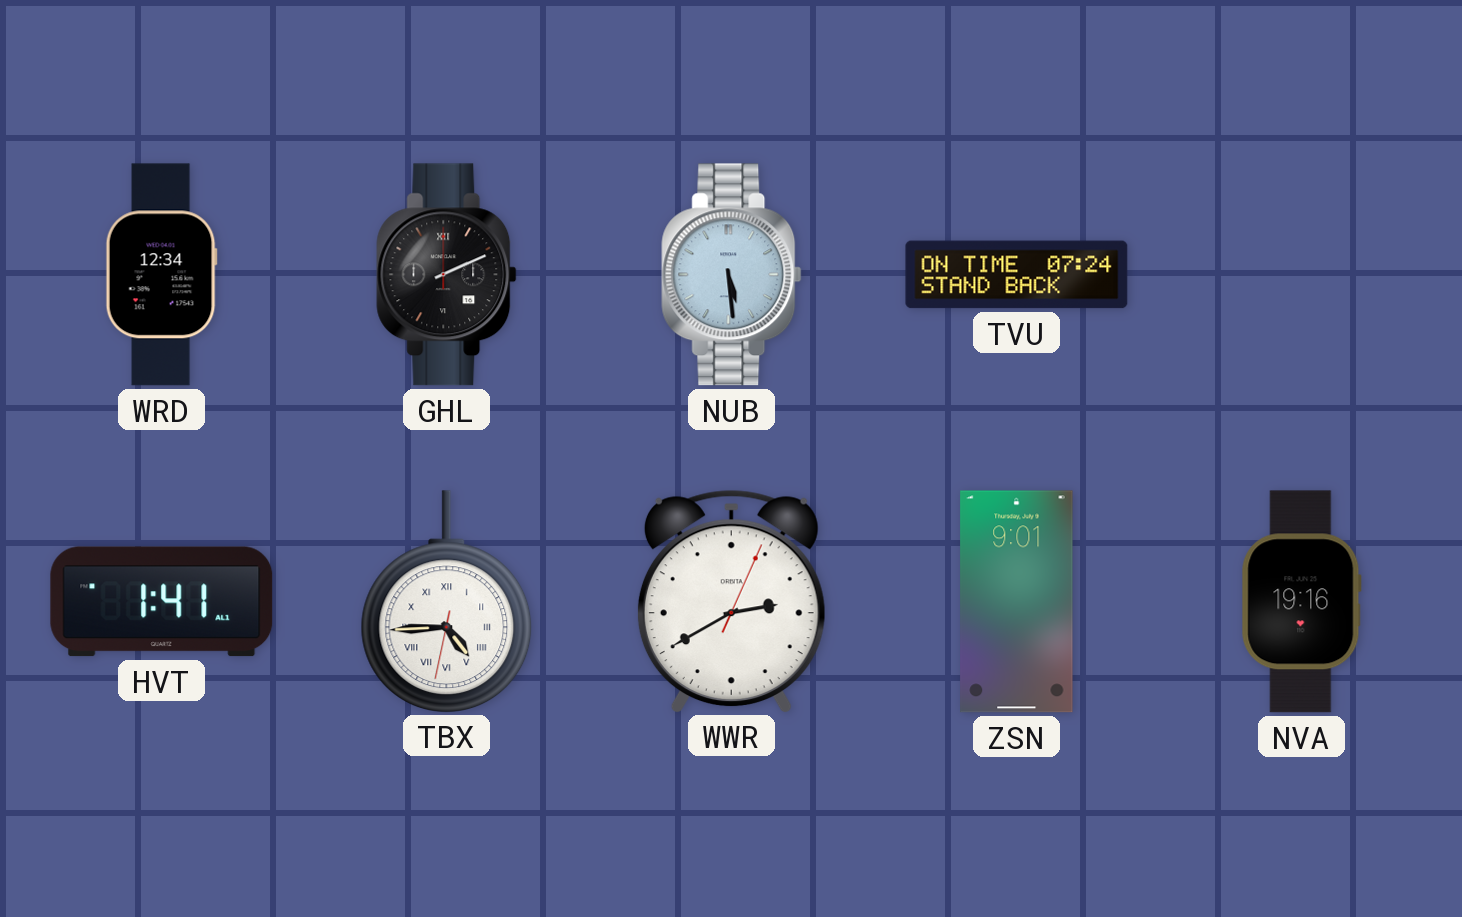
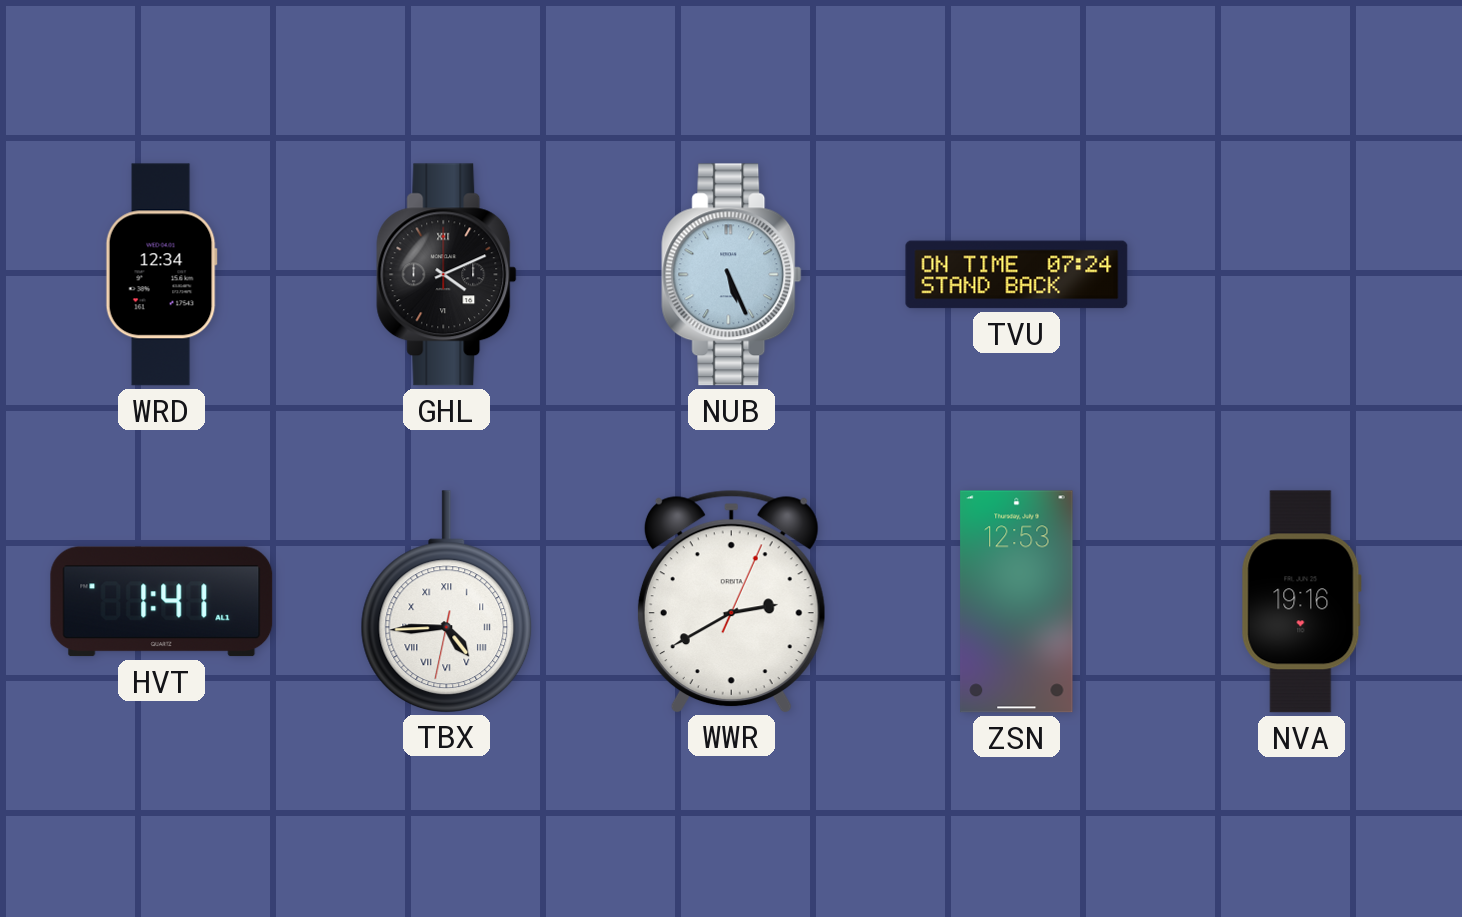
GHL: 2:11 -> 4:11 (447, 275)
NUB: 5:29 -> 5:26 (732, 275)
ZSN: 9:01 -> 12:53 (1017, 602)
